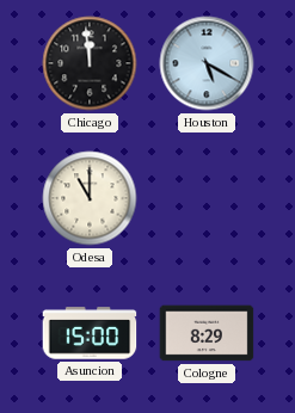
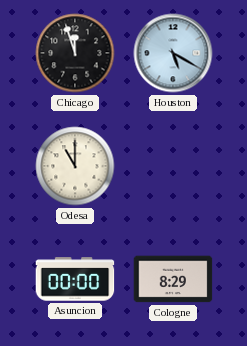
Chicago: 11:59 -> 11:57 (75, 53)
Asuncion: 15:00 -> 00:00 (75, 279)
